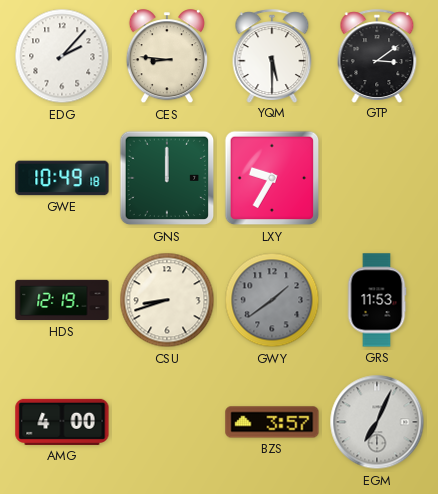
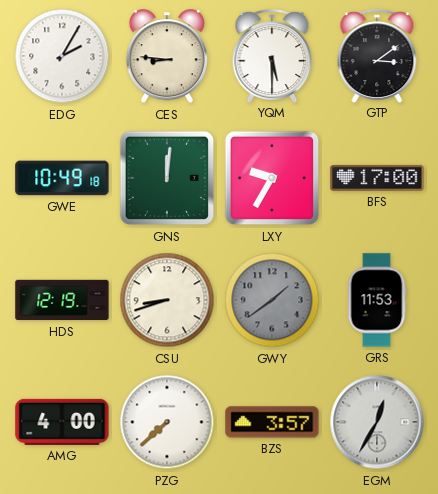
EDG: 2:07 -> 2:05 (62, 56)
GNS: 12:00 -> 12:01 (167, 178)
BFS: none -> 17:00 (377, 178)
PZG: none -> 7:38 (167, 422)
EGM: 7:04 -> 12:35 (377, 422)
